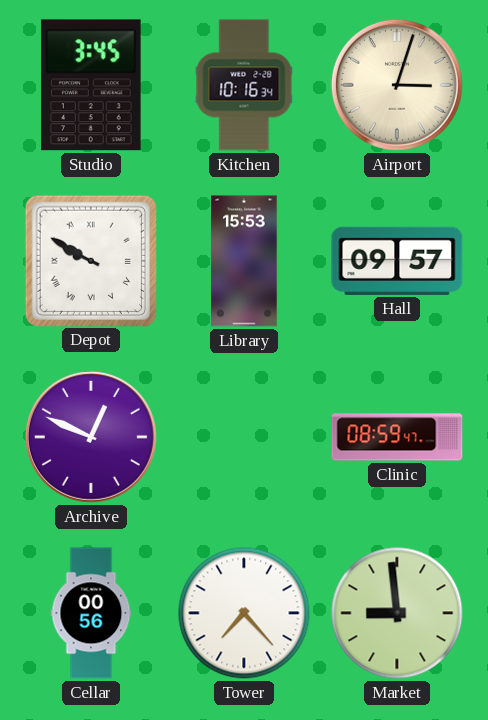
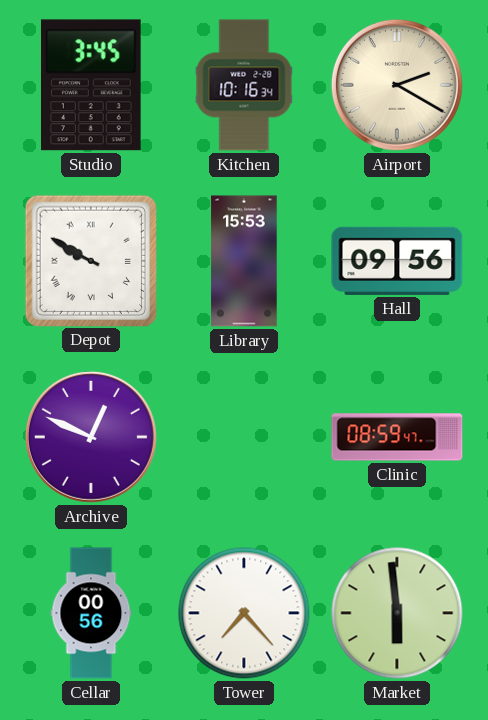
Airport: 3:03 -> 2:20 (397, 85)
Hall: 09:57 -> 09:56 (397, 261)
Market: 8:59 -> 5:59 (397, 613)
